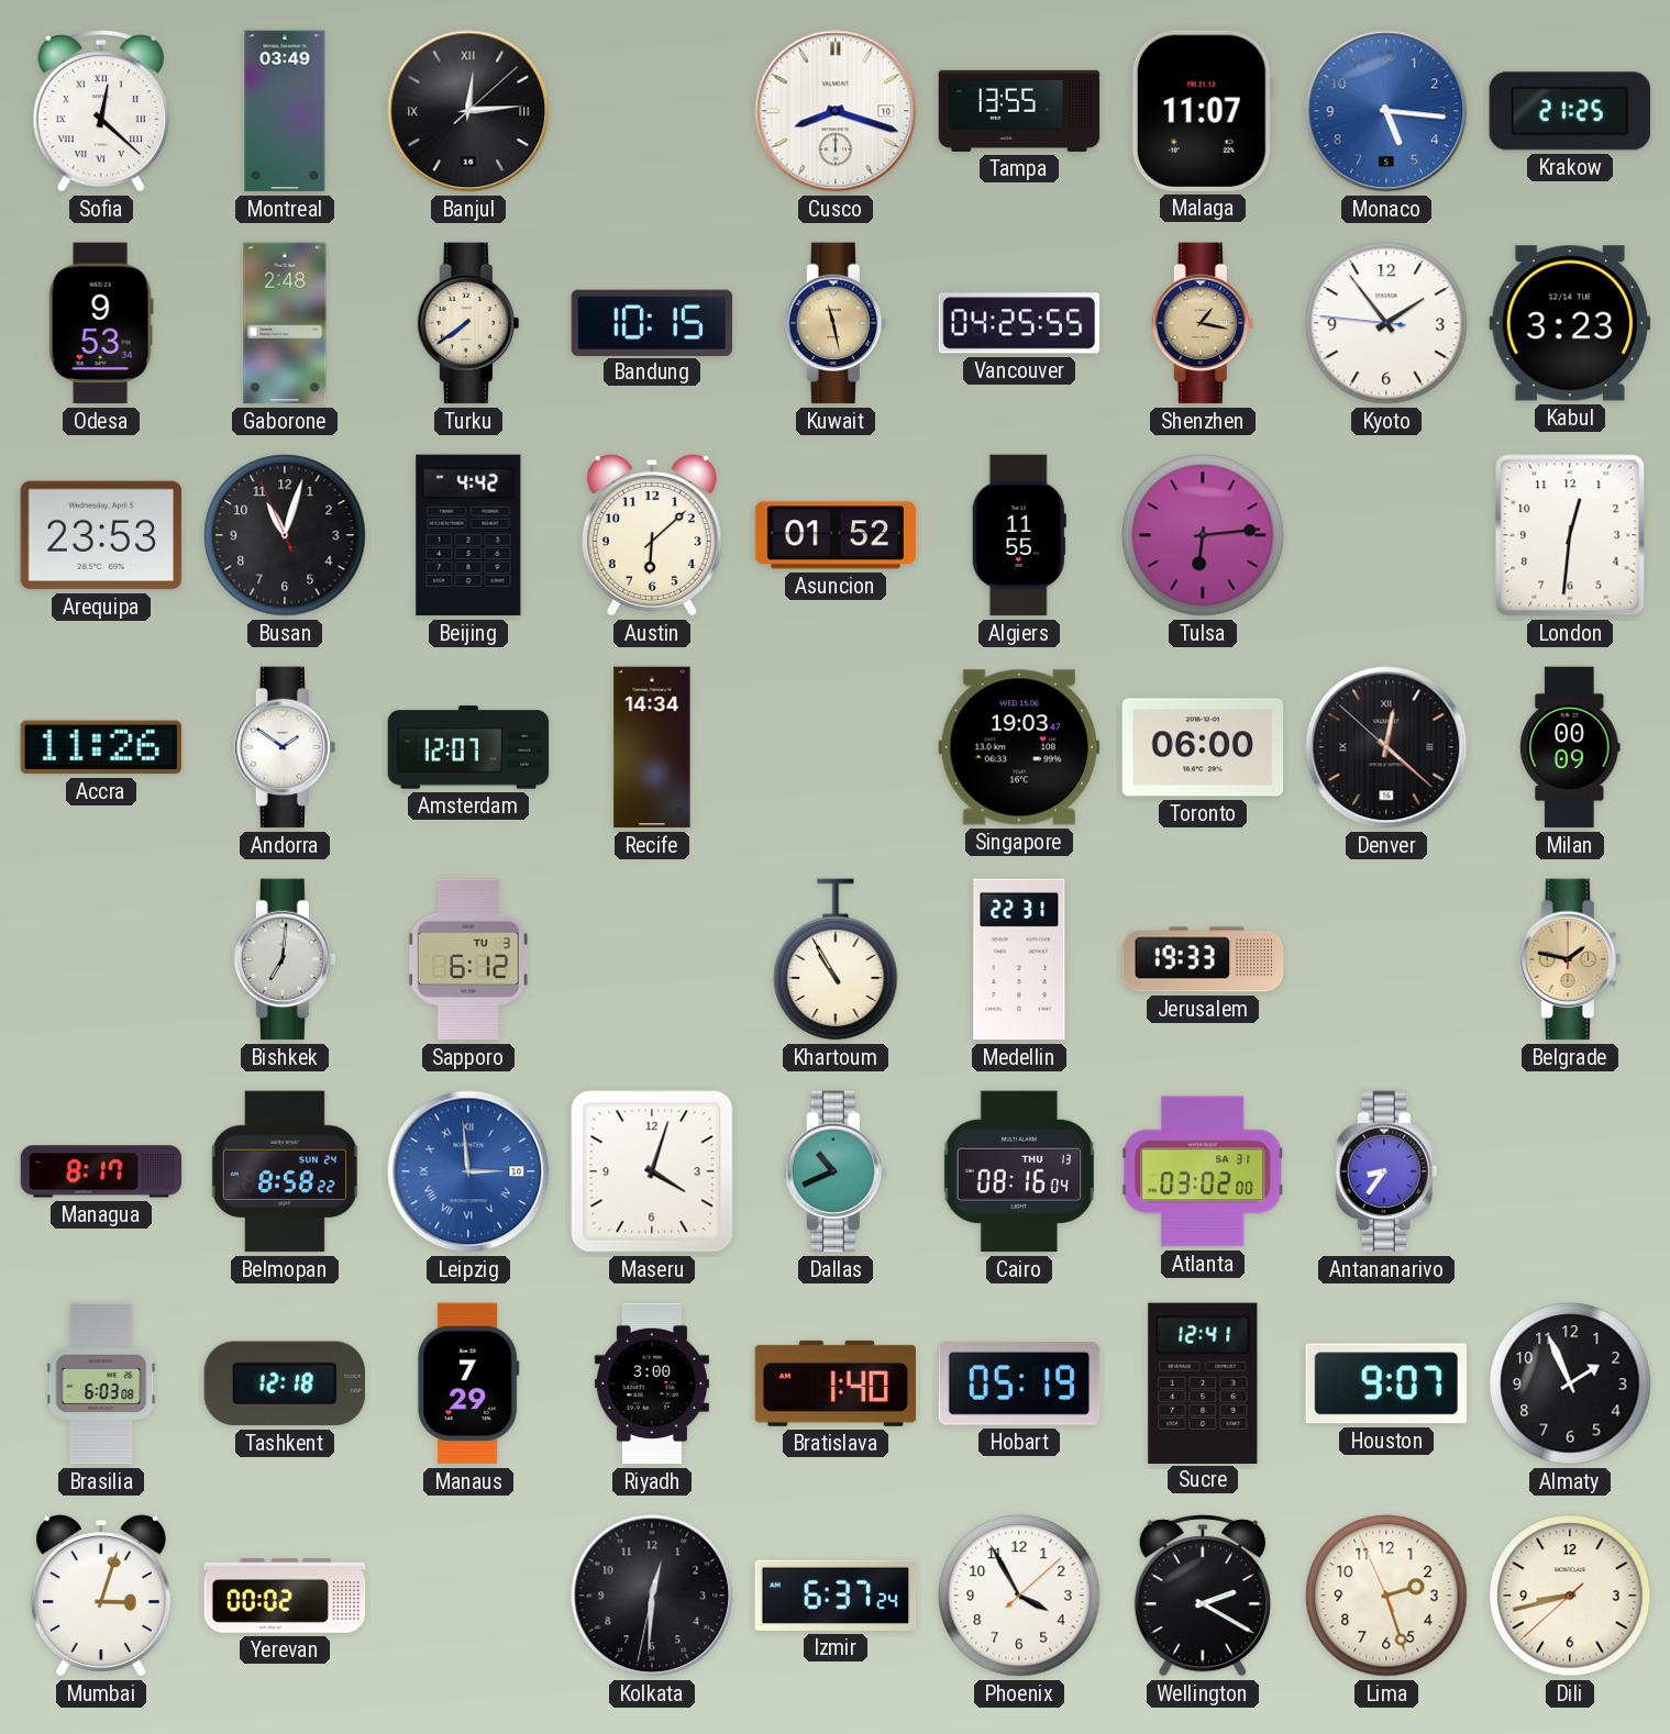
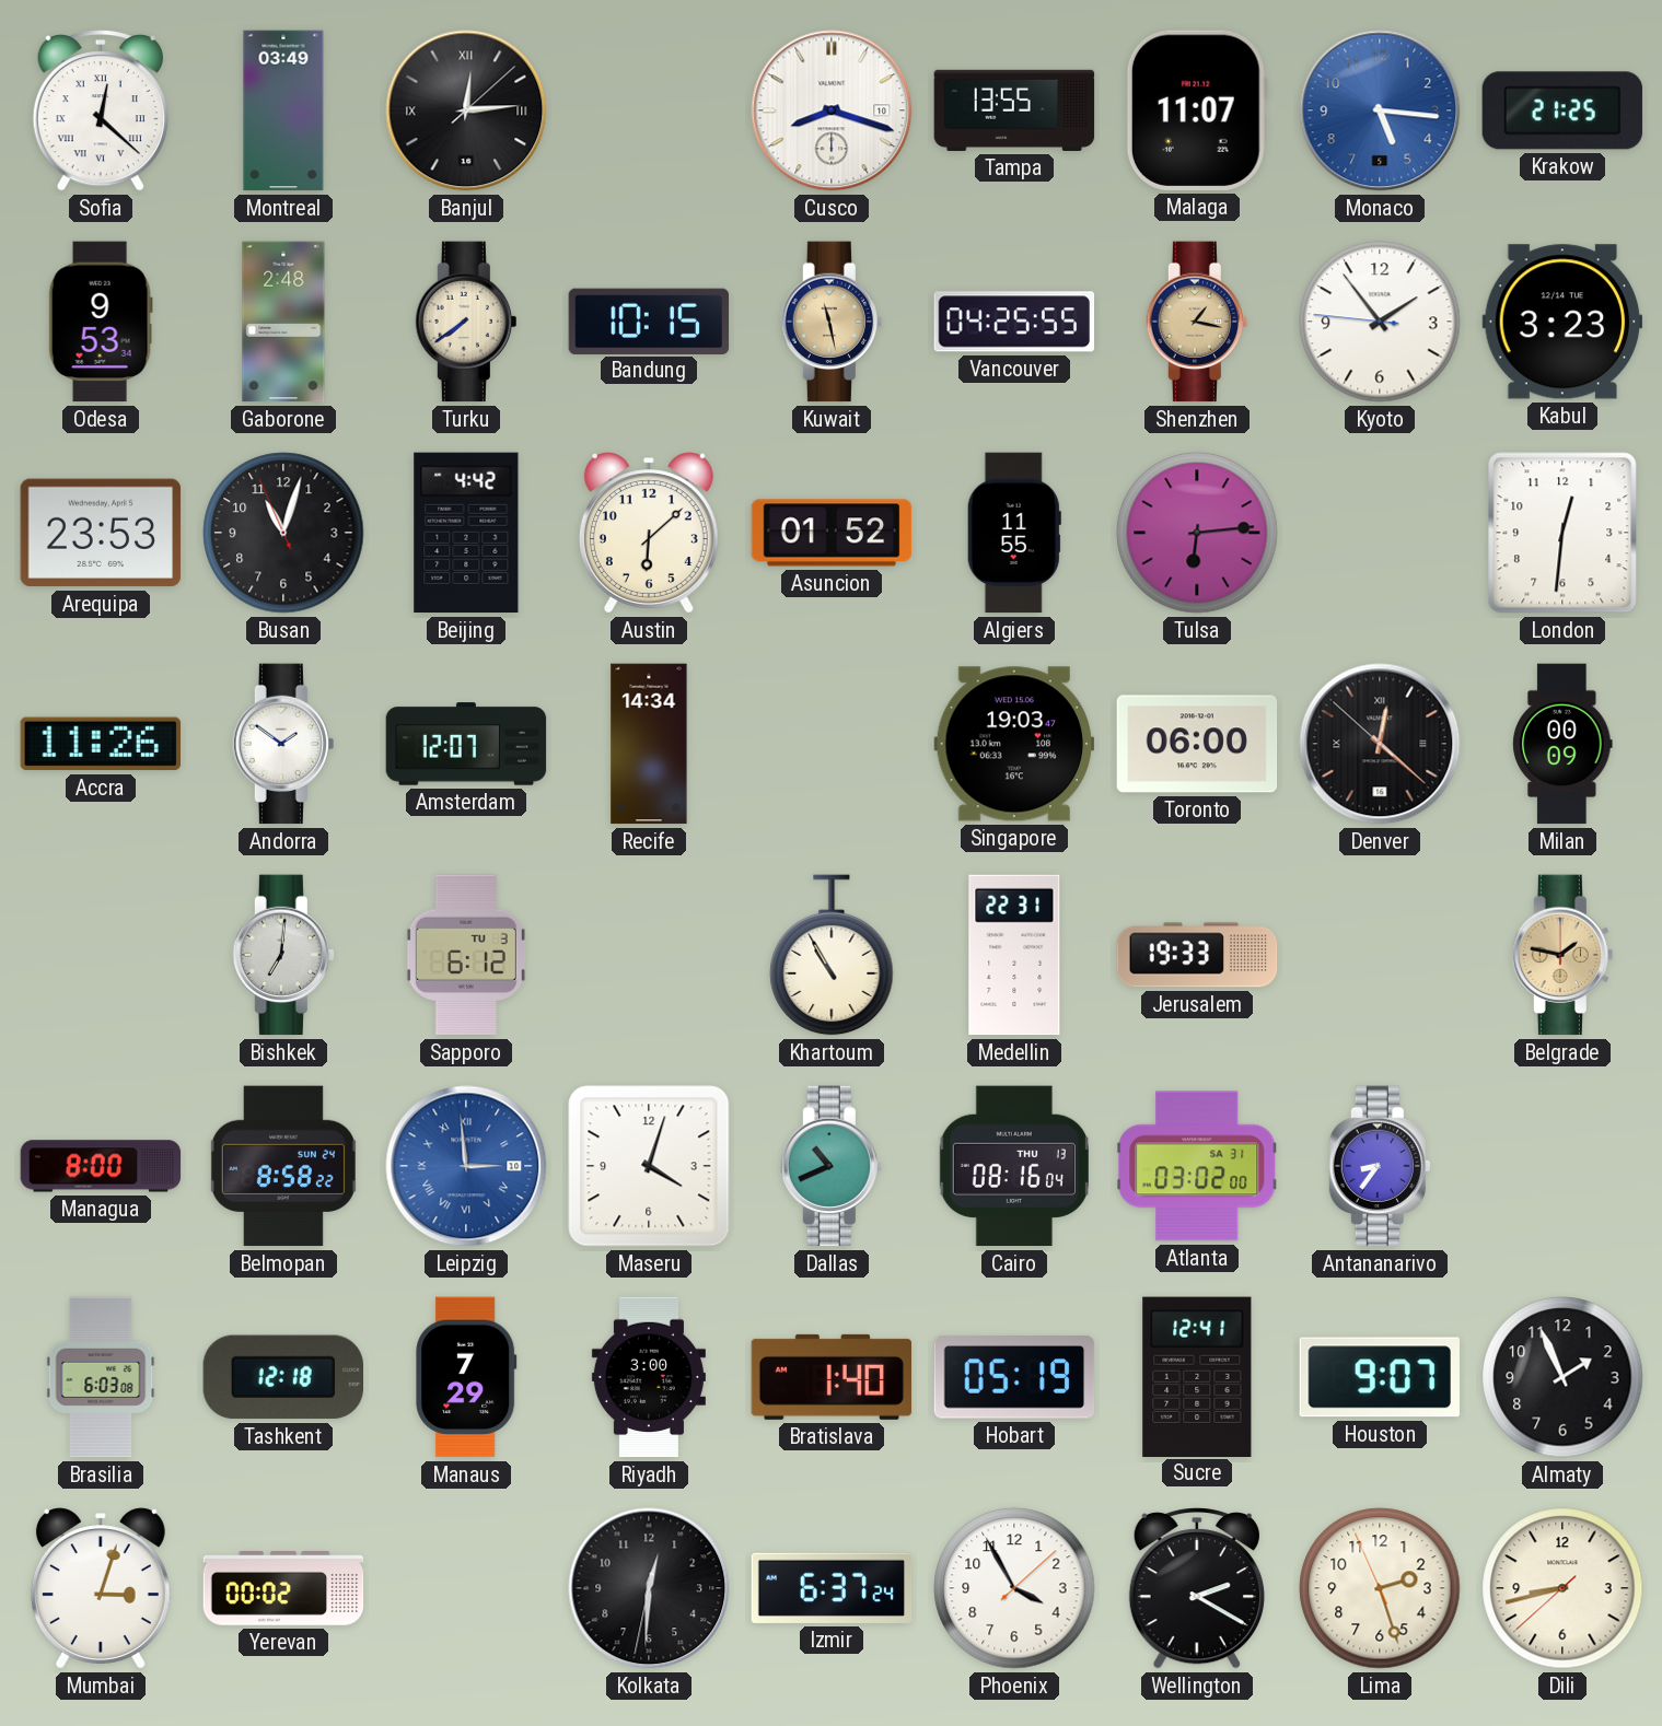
Managua: 8:17 -> 8:00 (101, 1166)
